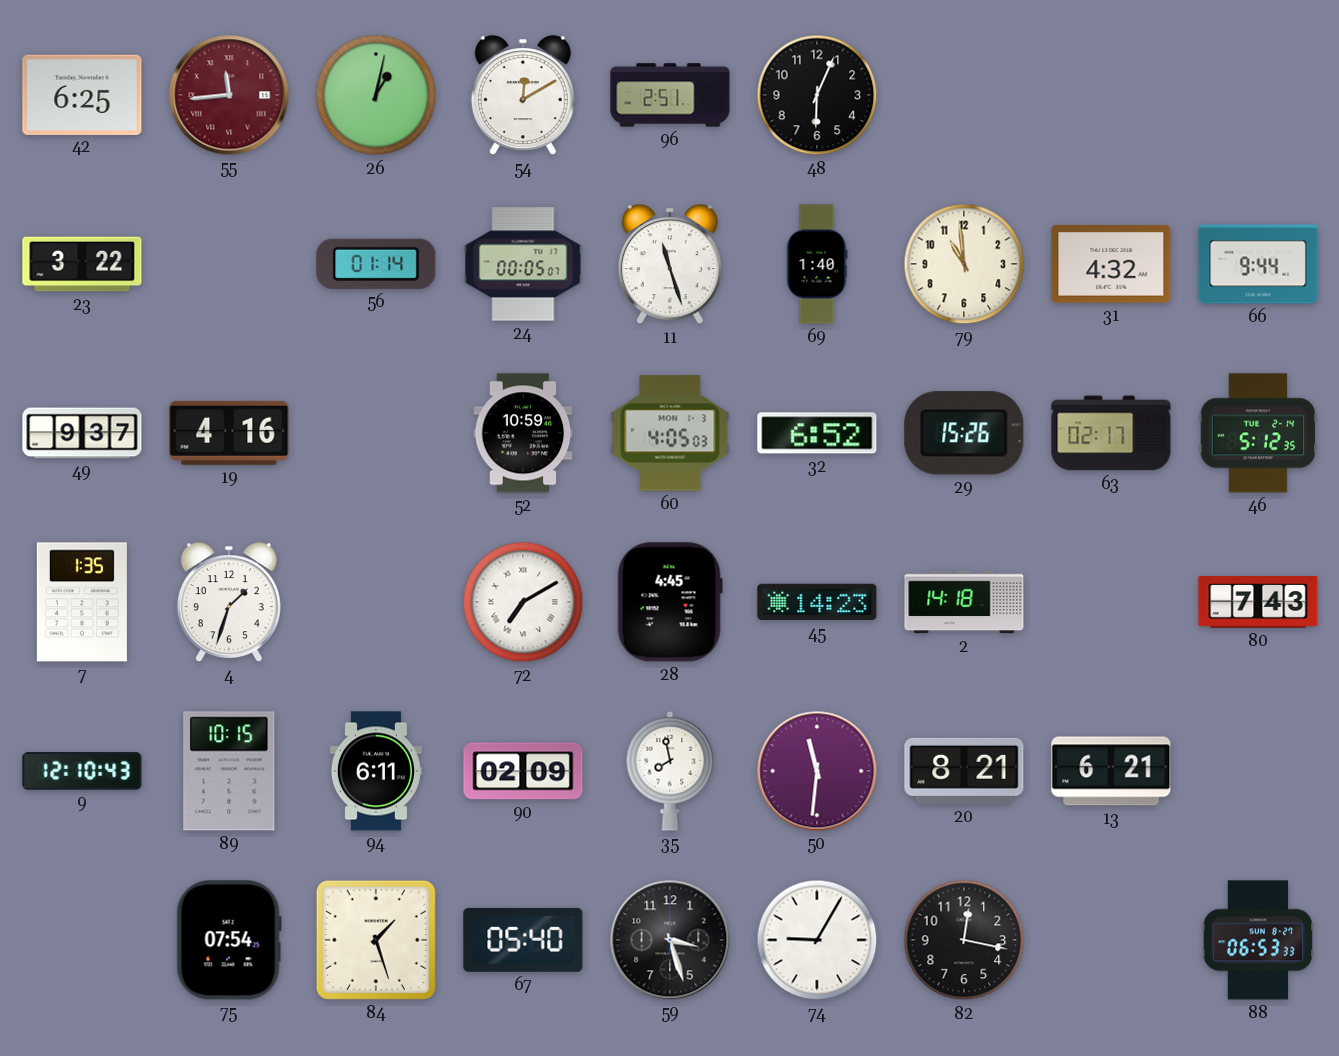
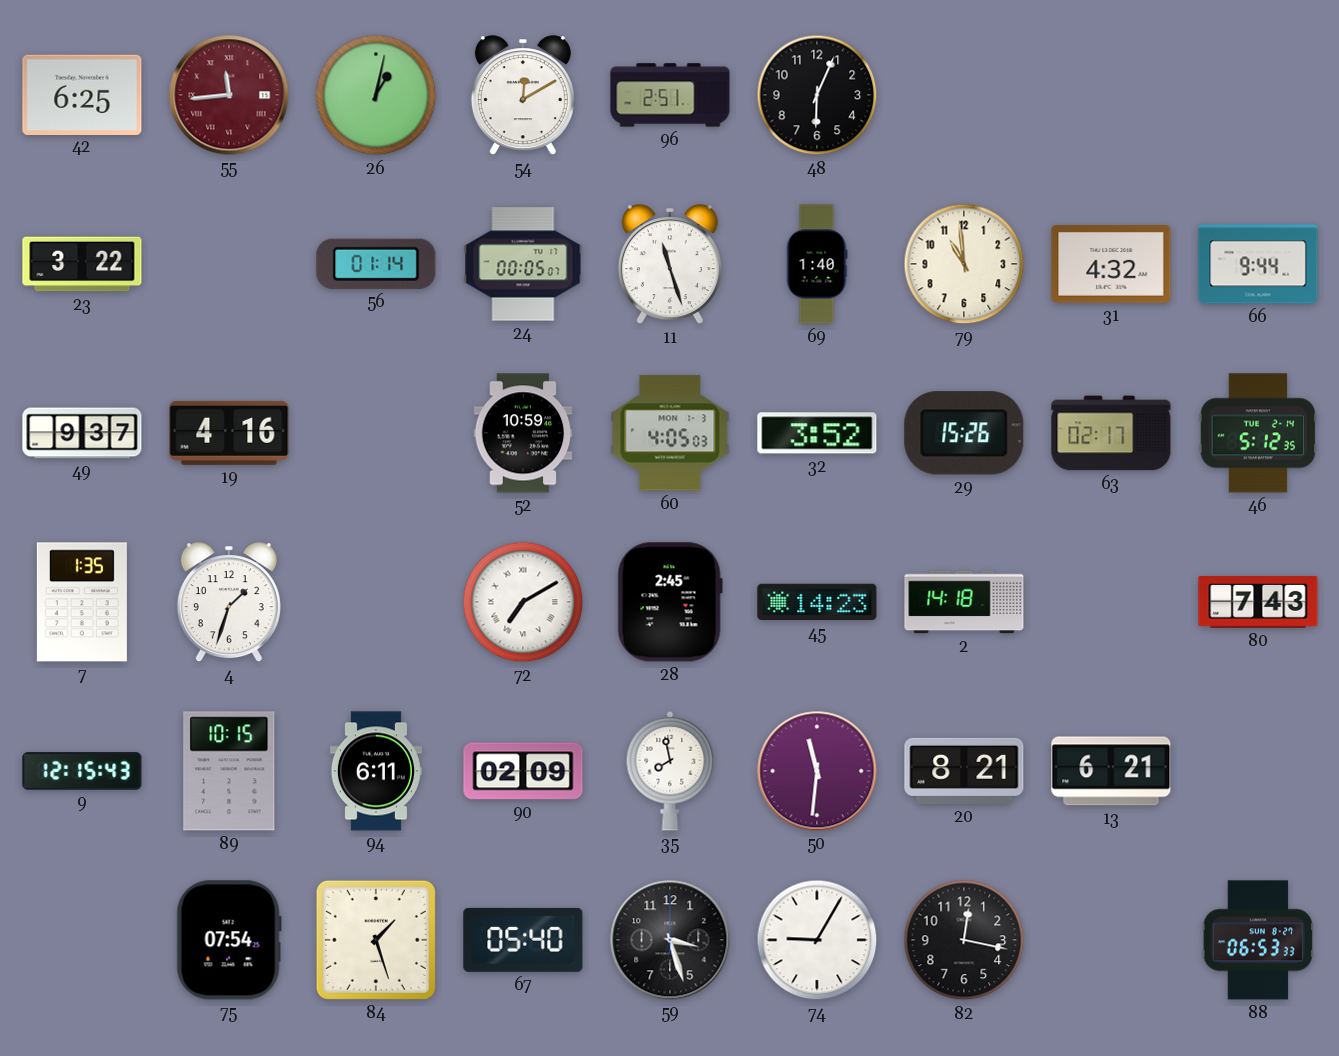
32: 6:52 -> 3:52 (817, 433)
28: 4:45 -> 2:45 (670, 602)
9: 12:10 -> 12:15 (82, 771)
